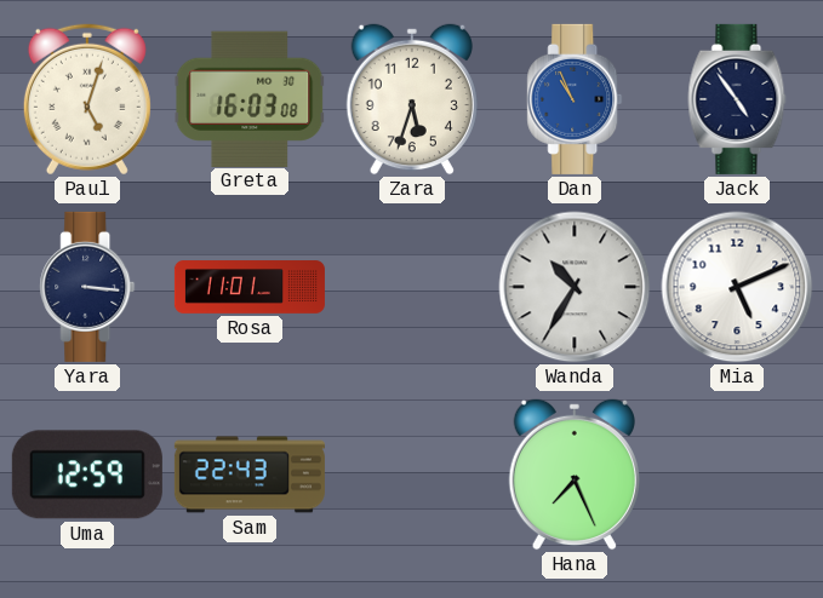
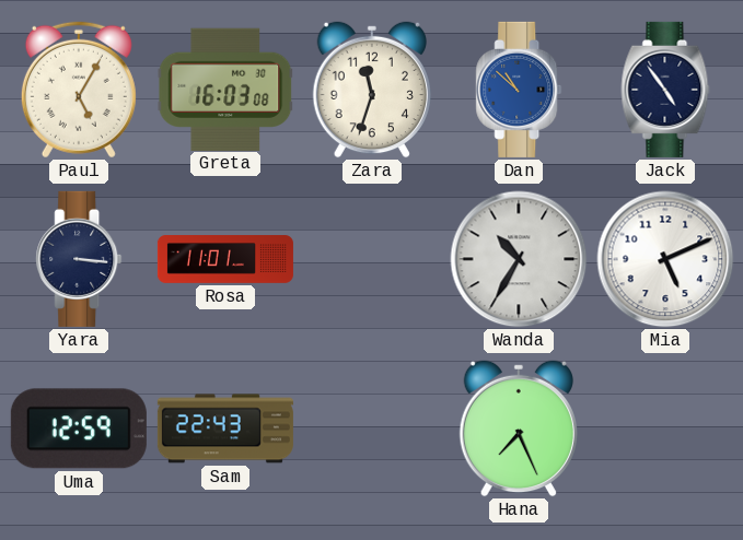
Paul: 5:03 -> 5:05 (79, 90)
Zara: 5:33 -> 11:33 (372, 90)
Dan: 10:56 -> 10:52 (519, 90)
